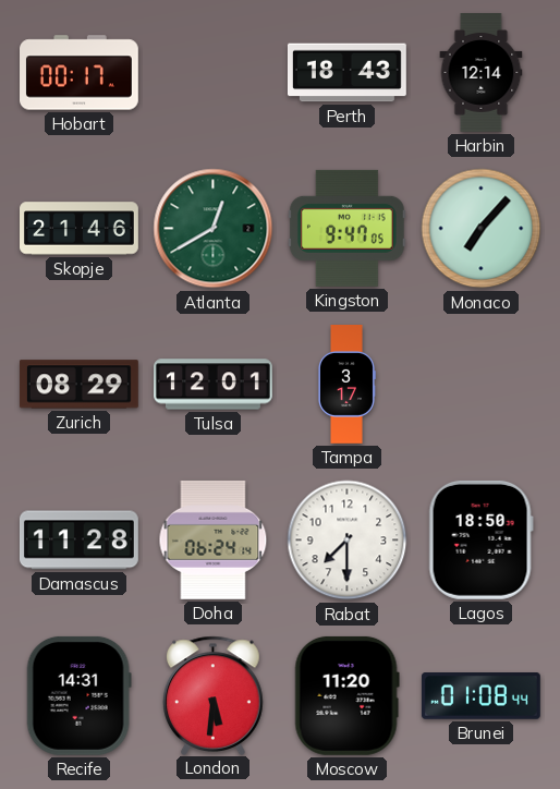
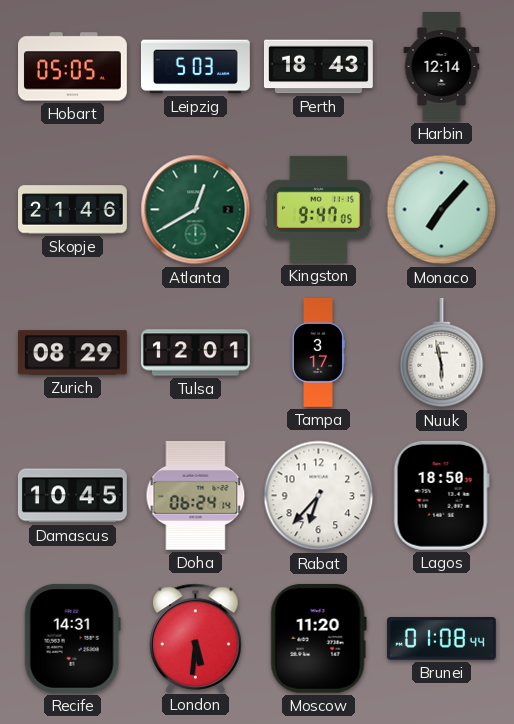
Hobart: 00:17 -> 05:05 (73, 67)
Leipzig: none -> 5:03 (195, 67)
Nuuk: none -> 5:58 (442, 353)
Damascus: 11:28 -> 10:45 (72, 496)
Rabat: 7:30 -> 6:37 (319, 496)
